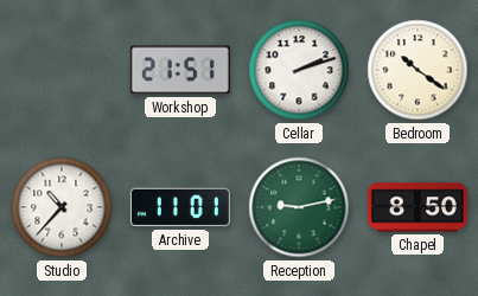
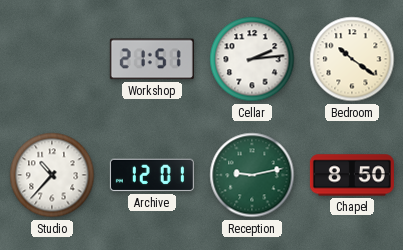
Cellar: 2:12 -> 2:14 (252, 59)
Archive: 11:01 -> 12:01 (152, 175)
